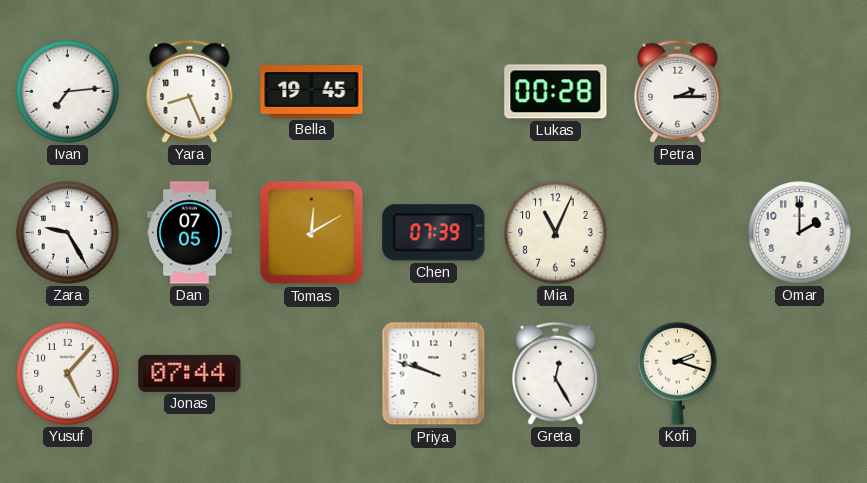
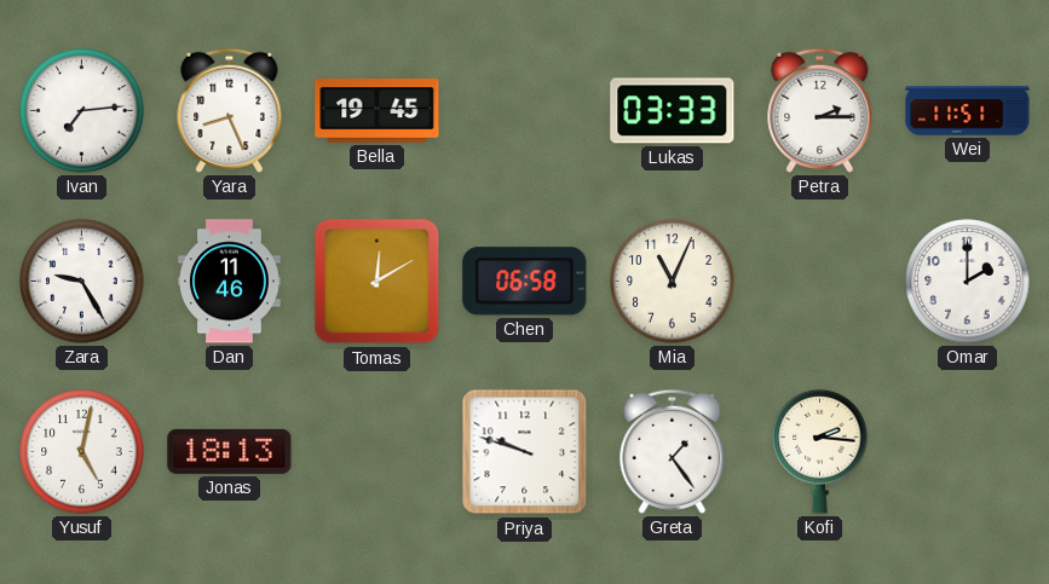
Lukas: 00:28 -> 03:33 (673, 111)
Wei: none -> 11:51 (968, 111)
Dan: 07:05 -> 11:46 (230, 282)
Chen: 07:39 -> 06:58 (525, 282)
Yusuf: 5:07 -> 5:02 (82, 452)
Jonas: 07:44 -> 18:13 (230, 451)
Greta: 12:25 -> 1:24 (673, 451)
Kofi: 2:18 -> 2:16 (820, 451)
